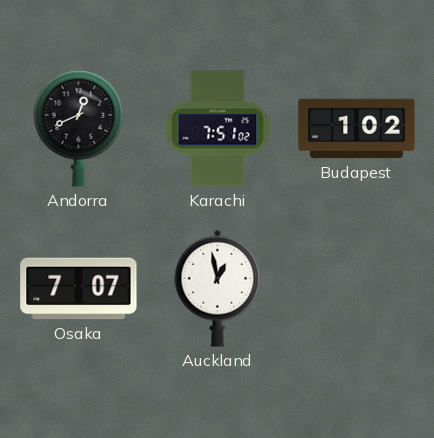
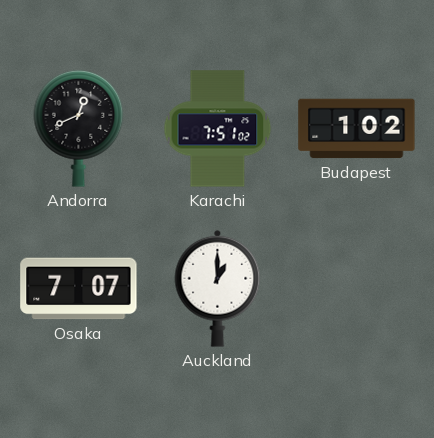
Auckland: 12:58 -> 1:00 (218, 288)
